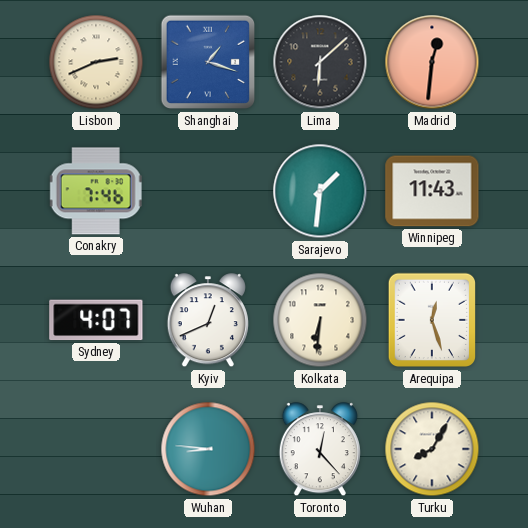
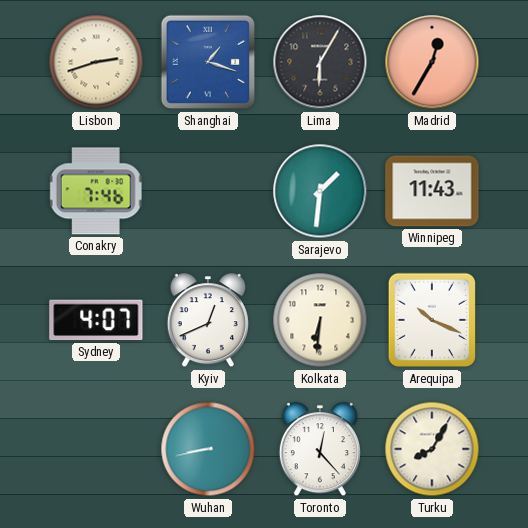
Lisbon: 2:41 -> 2:42 (96, 62)
Lima: 6:08 -> 6:05 (320, 62)
Madrid: 12:31 -> 12:35 (432, 62)
Arequipa: 12:27 -> 10:19 (431, 320)
Wuhan: 8:46 -> 8:43 (208, 449)
